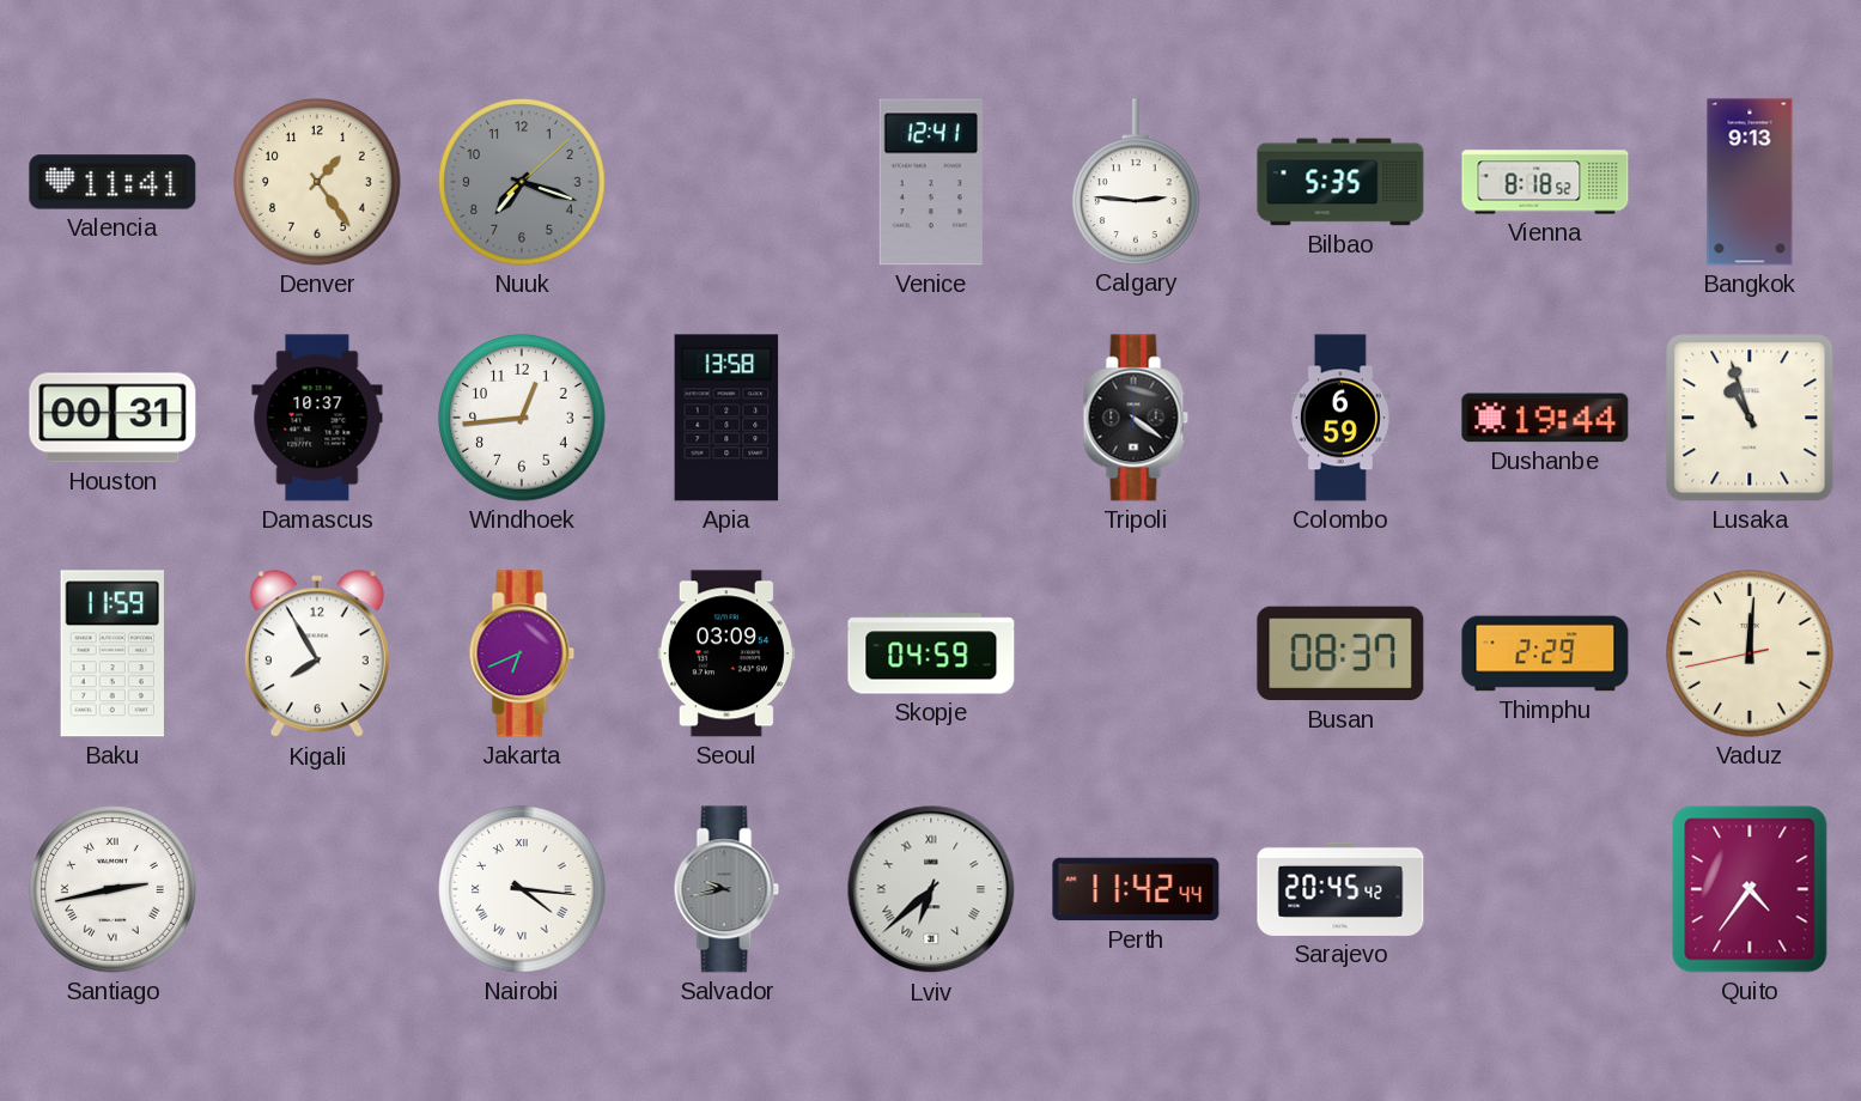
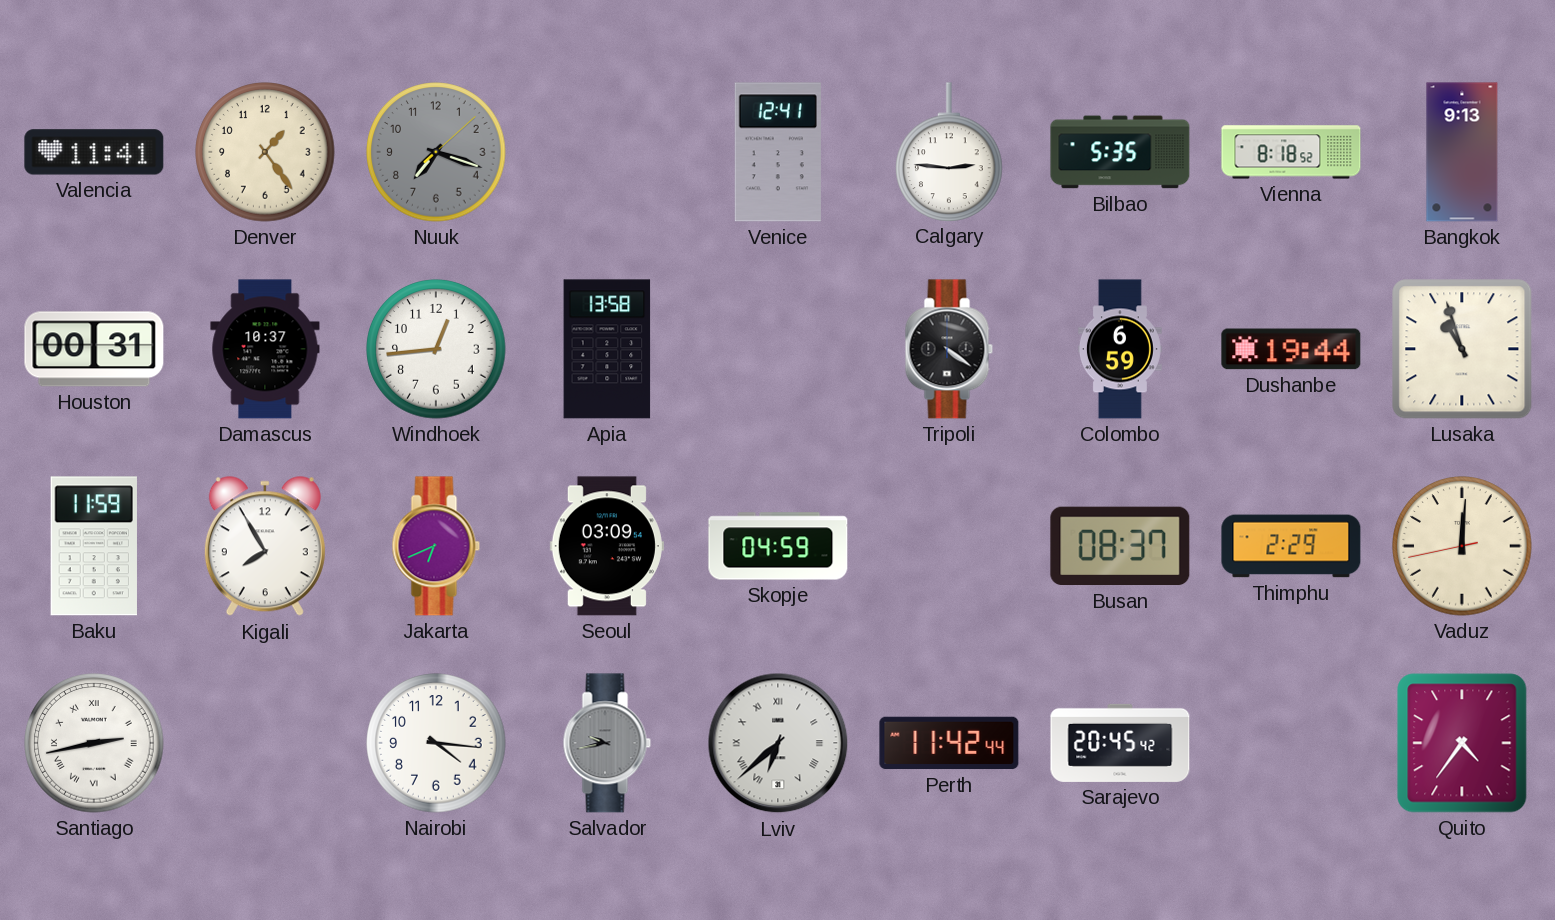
Nairobi numerals: Roman -> Arabic (436, 743)
